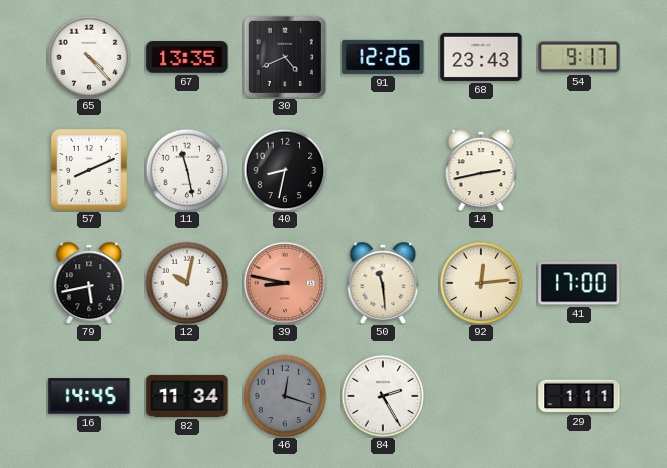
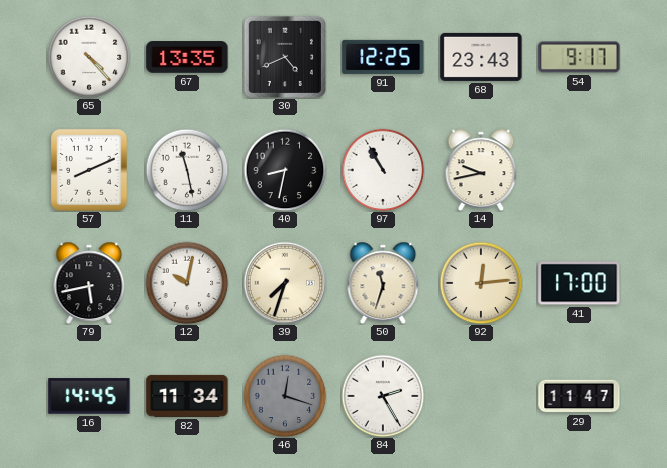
91: 12:26 -> 12:25 (383, 57)
97: none -> 10:55 (383, 170)
14: 2:43 -> 9:43 (481, 169)
39: 8:47 -> 7:33 (285, 283)
39 dial: salmon -> cream (285, 283)
50: 11:29 -> 11:33 (383, 282)
29: 1:11 -> 11:47 (579, 396)
